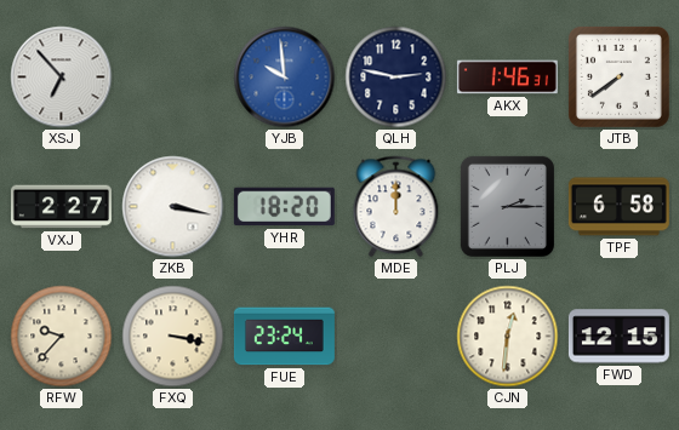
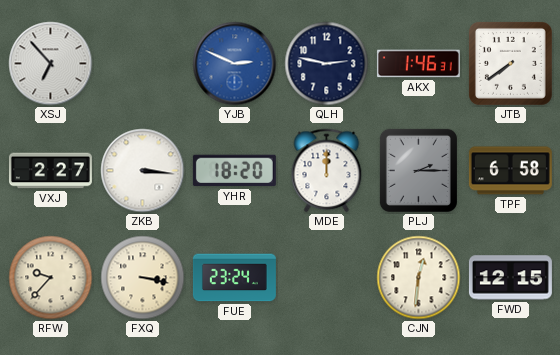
YJB: 9:59 -> 2:49 (235, 64)
ZKB: 3:17 -> 3:16 (143, 171)
